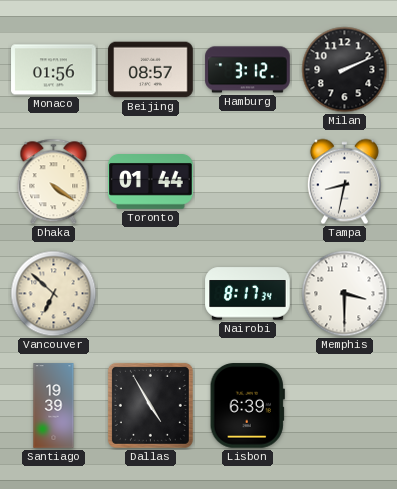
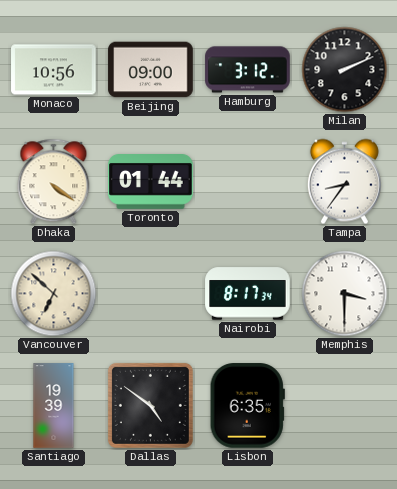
Monaco: 01:56 -> 10:56 (54, 70)
Beijing: 08:57 -> 09:00 (151, 70)
Tampa: 8:32 -> 8:36 (344, 182)
Dallas: 4:55 -> 4:51 (150, 405)
Lisbon: 6:39 -> 6:35 (247, 406)
